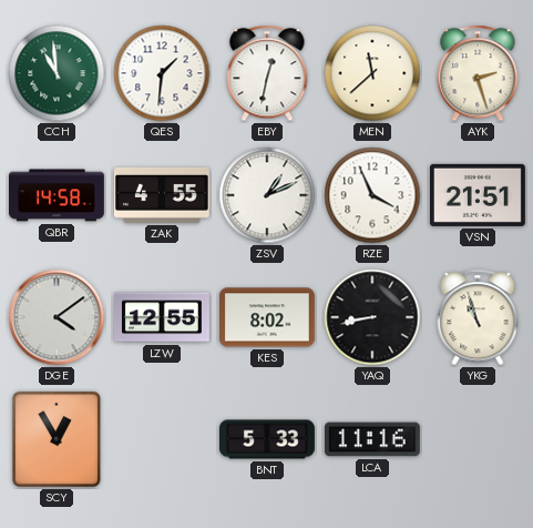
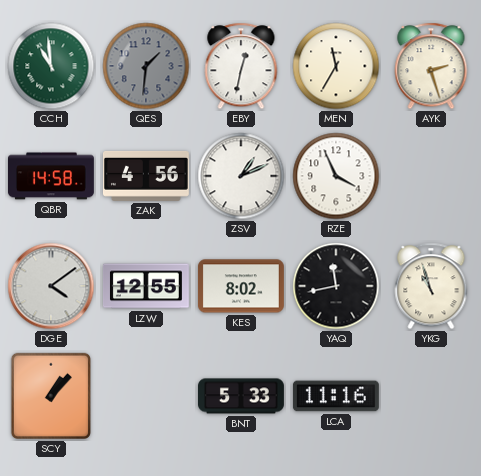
QES dial: white -> grey (146, 66)
MEN: 11:38 -> 11:35 (336, 66)
ZAK: 4:55 -> 4:56 (146, 176)
VSN: 21:51 -> none (478, 195)
YAQ: 8:43 -> 11:43 (336, 286)
SCY: 12:55 -> 1:07 (51, 396)
